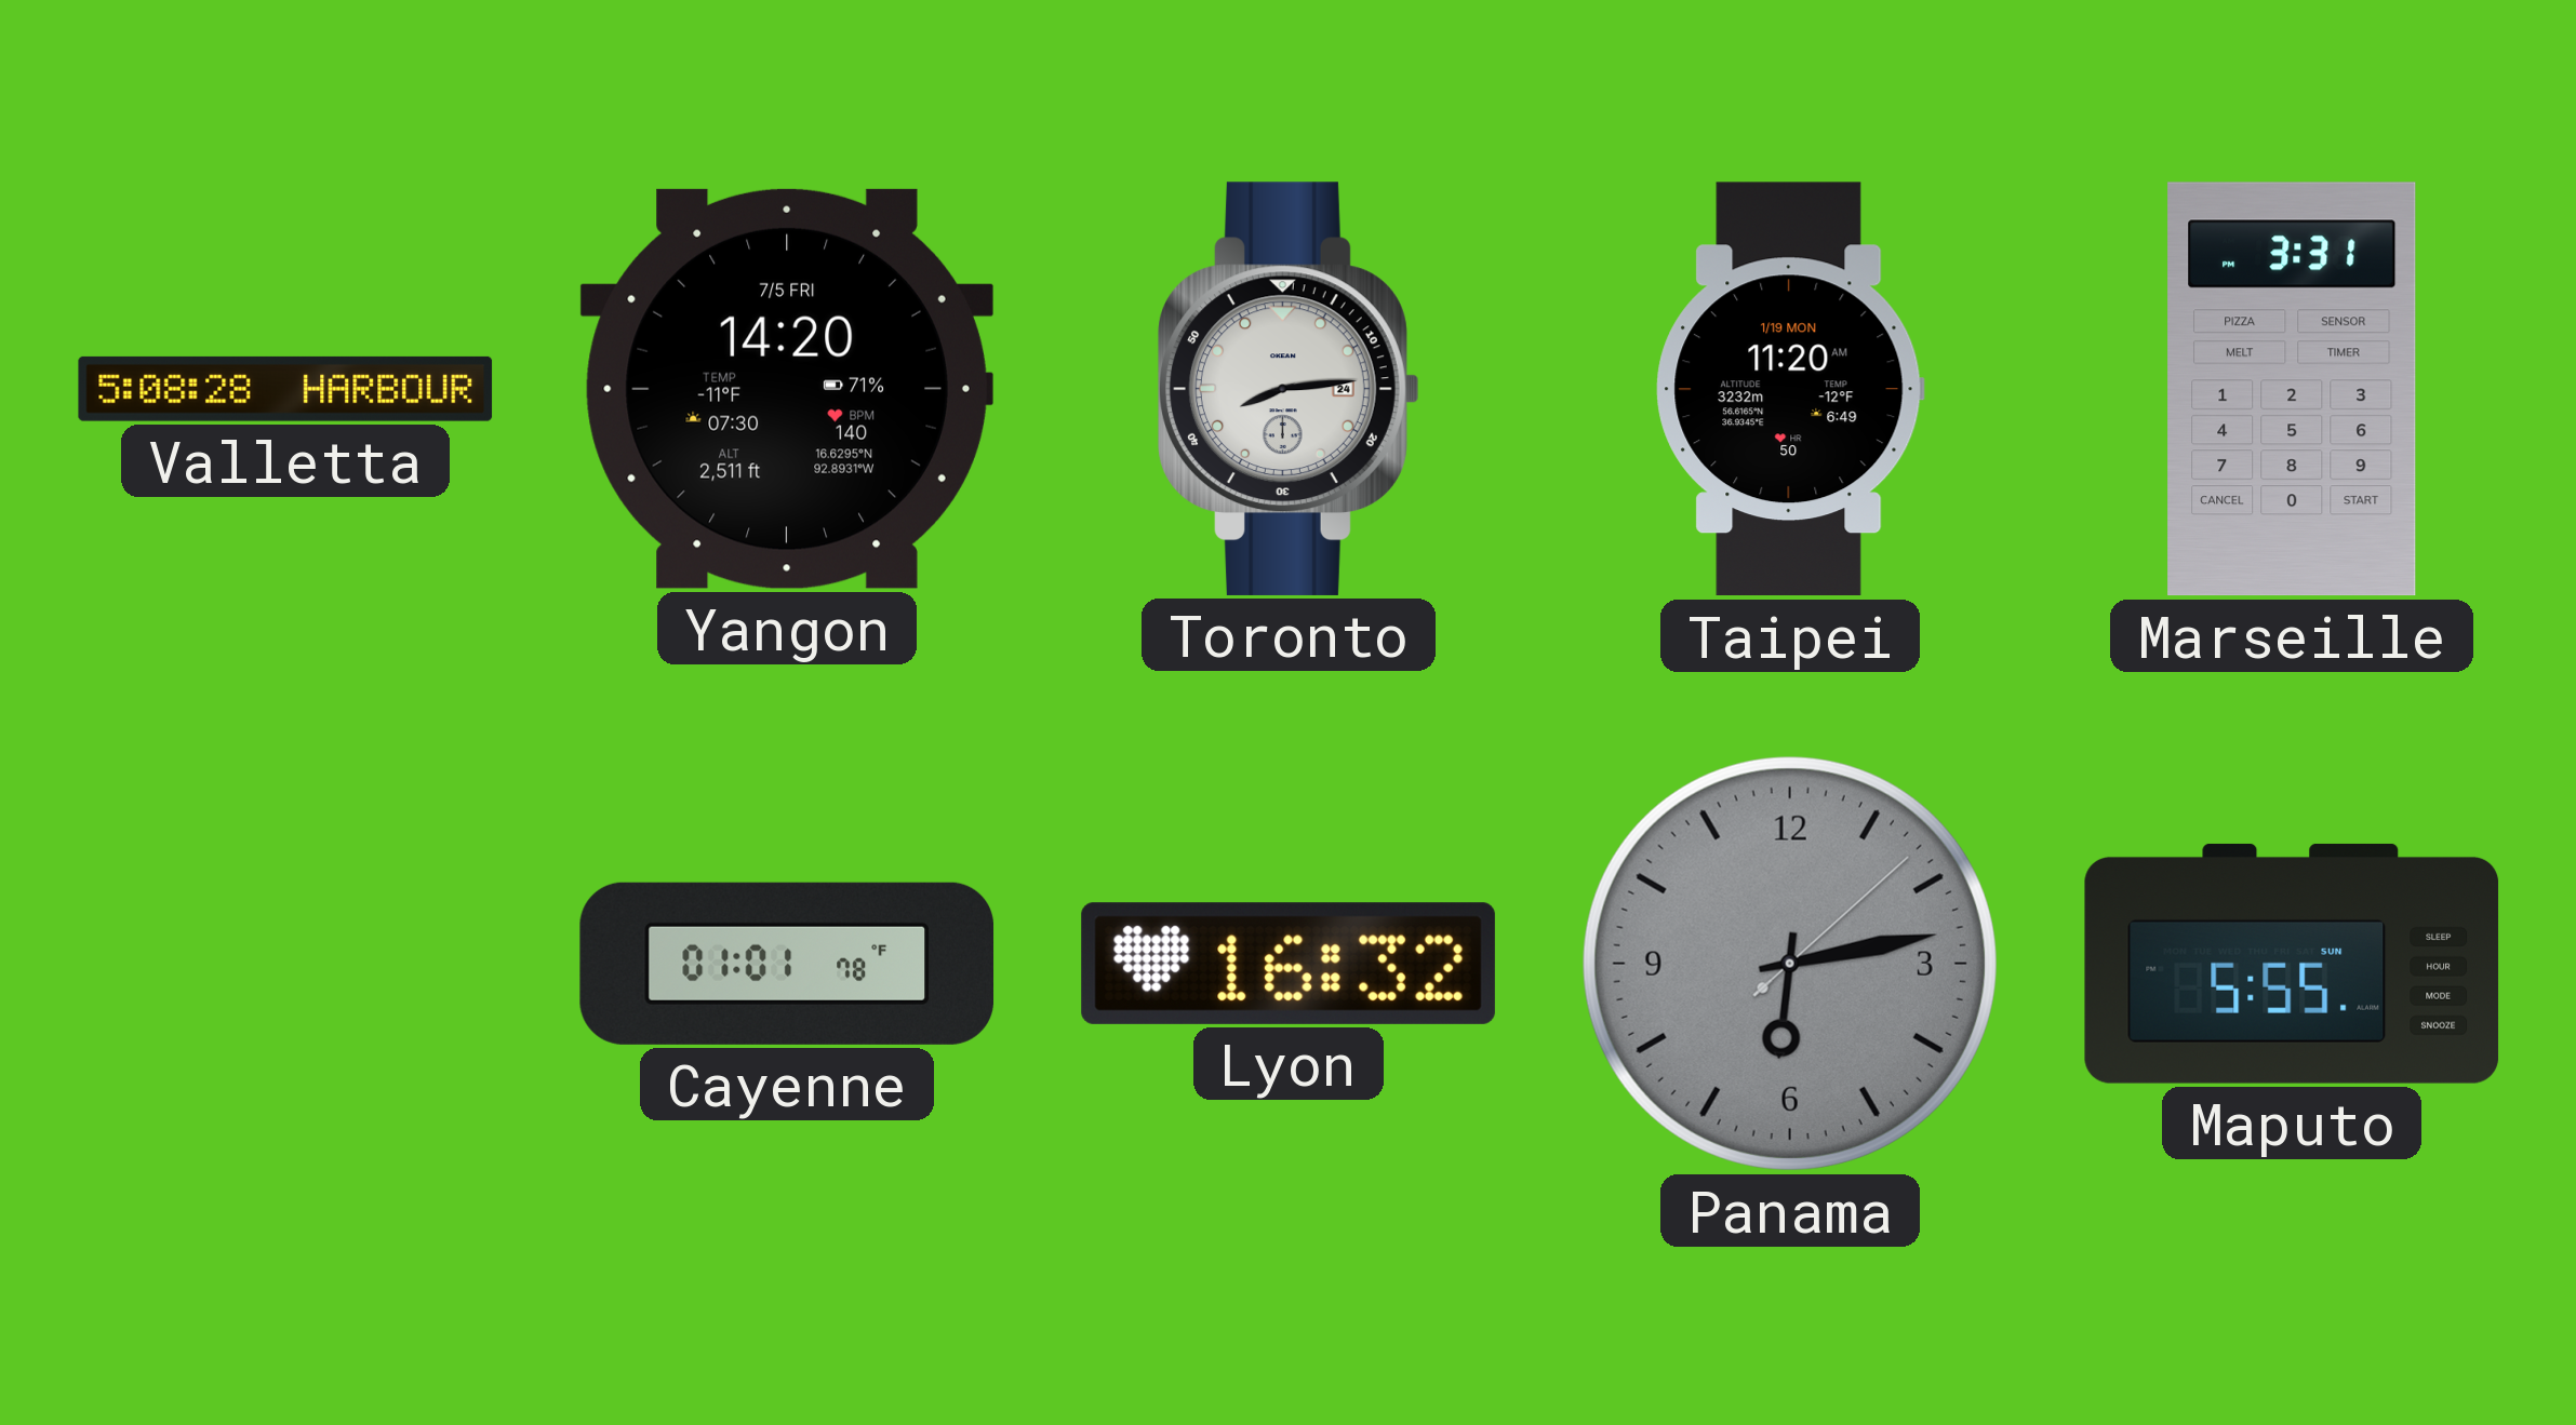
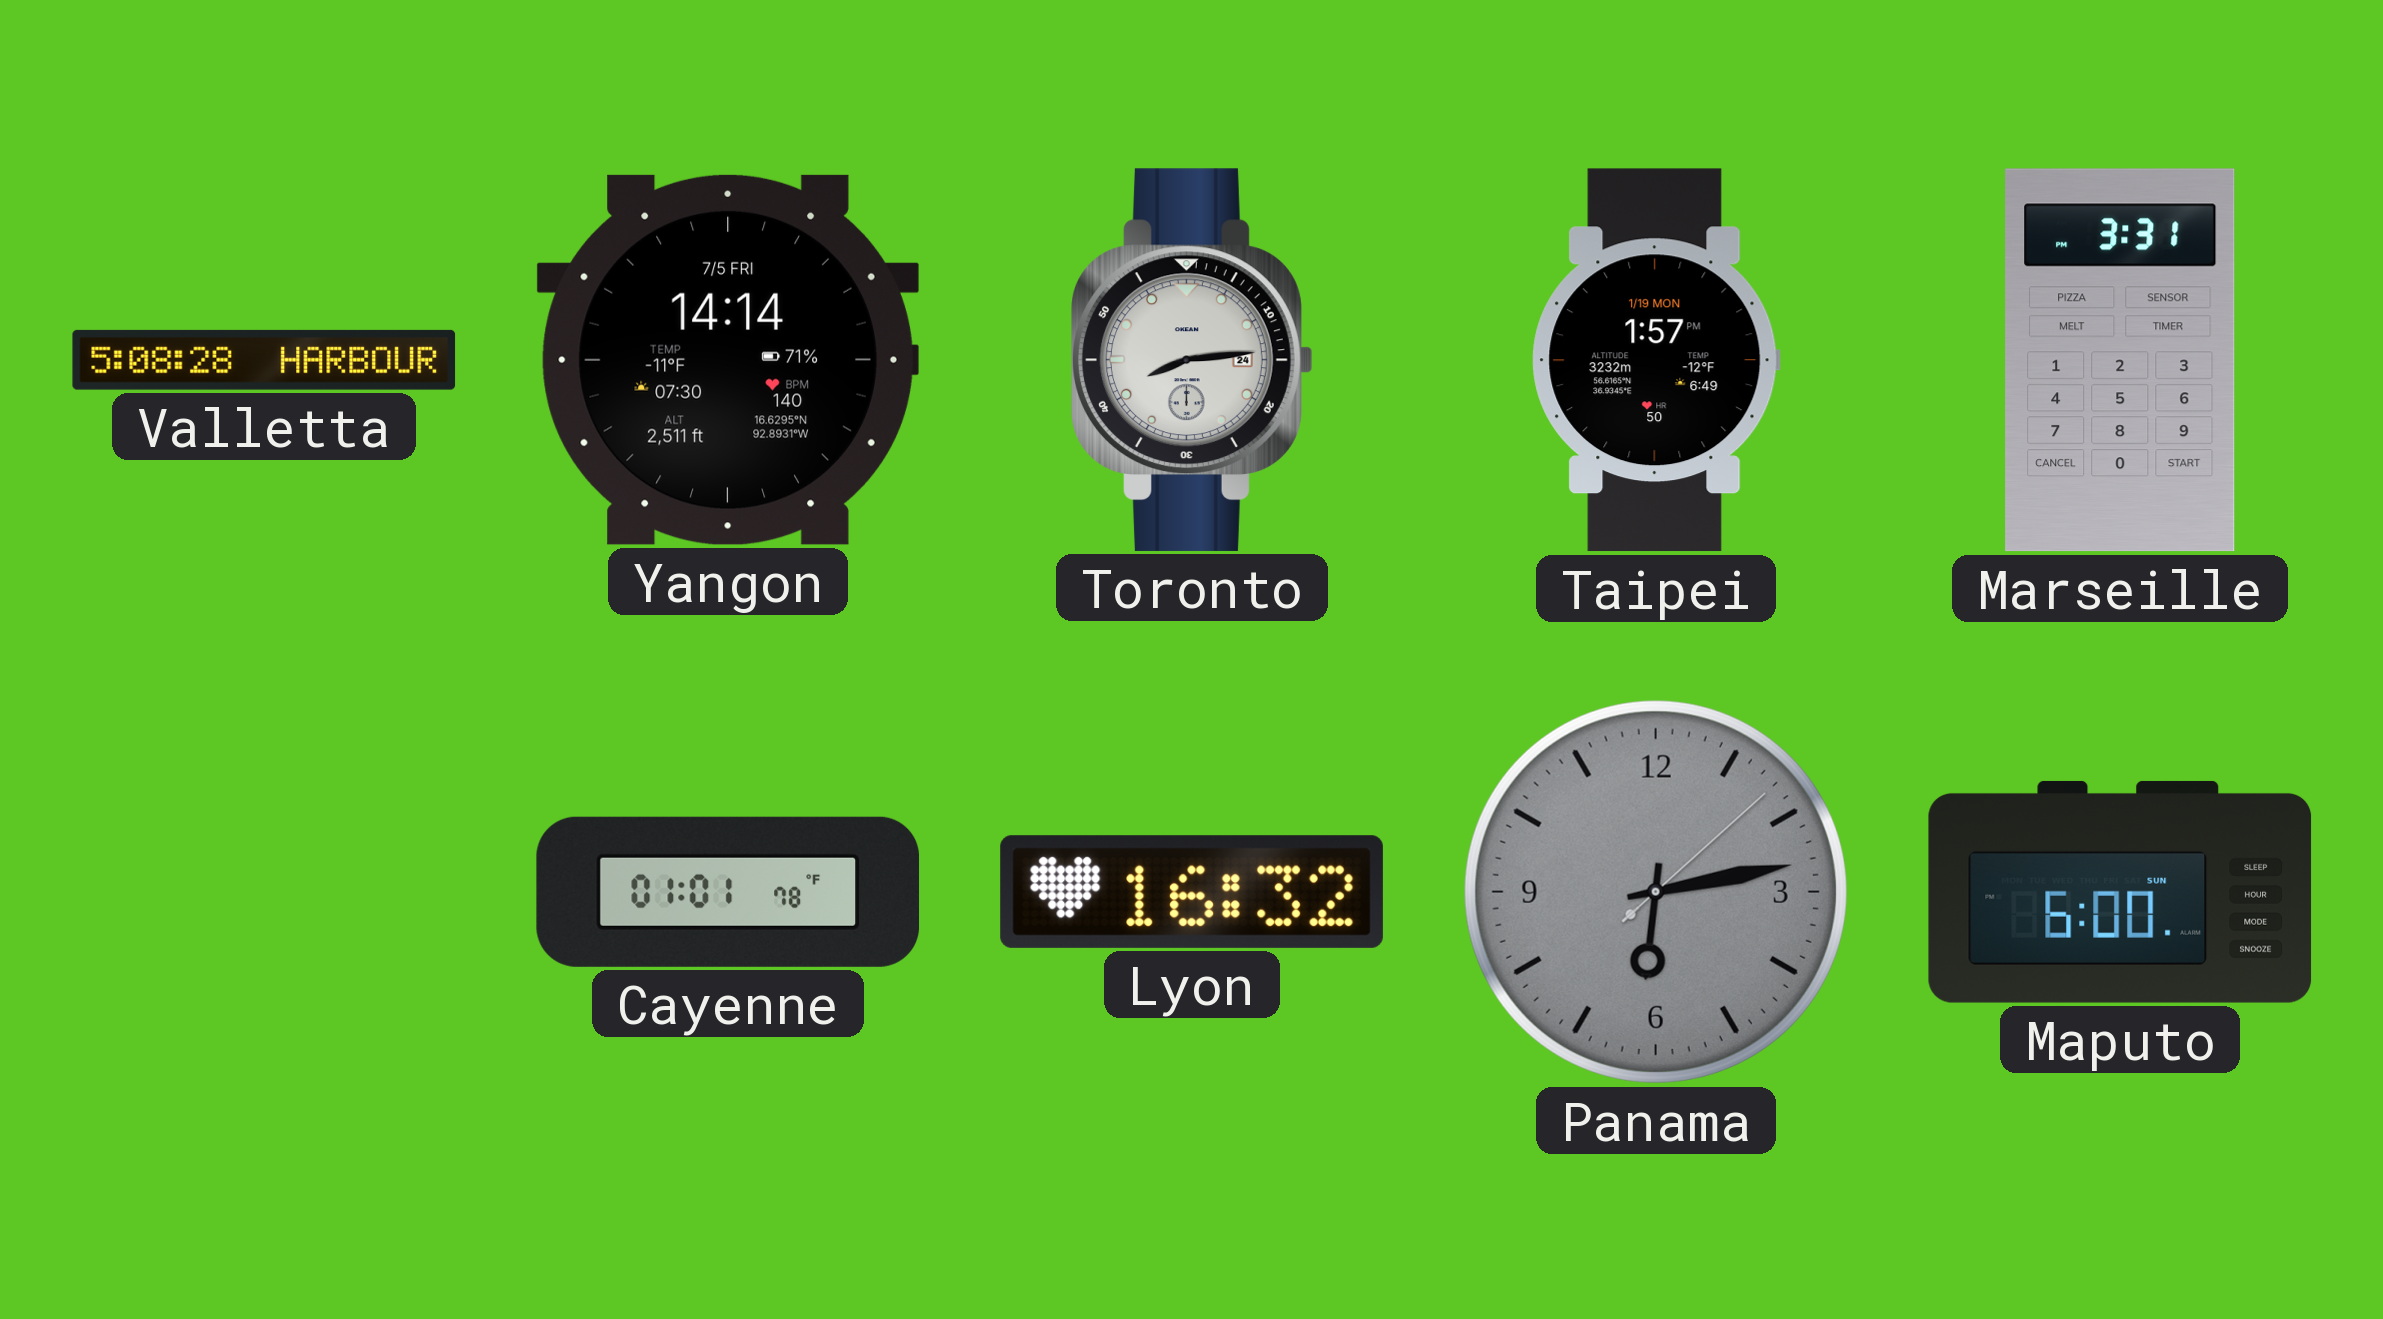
Yangon: 14:20 -> 14:14 (728, 360)
Taipei: 11:20 -> 1:57 (1656, 360)
Maputo: 5:55 -> 6:00 (2120, 892)
